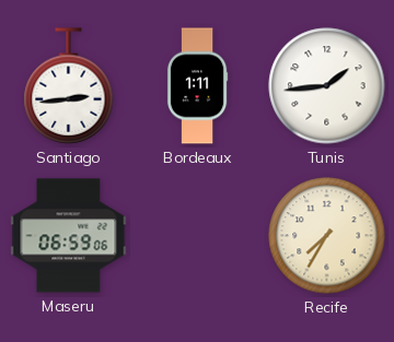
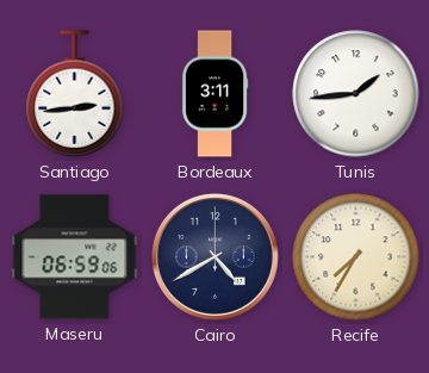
Bordeaux: 1:11 -> 3:11 (214, 94)
Cairo: none -> 4:40 (214, 256)
